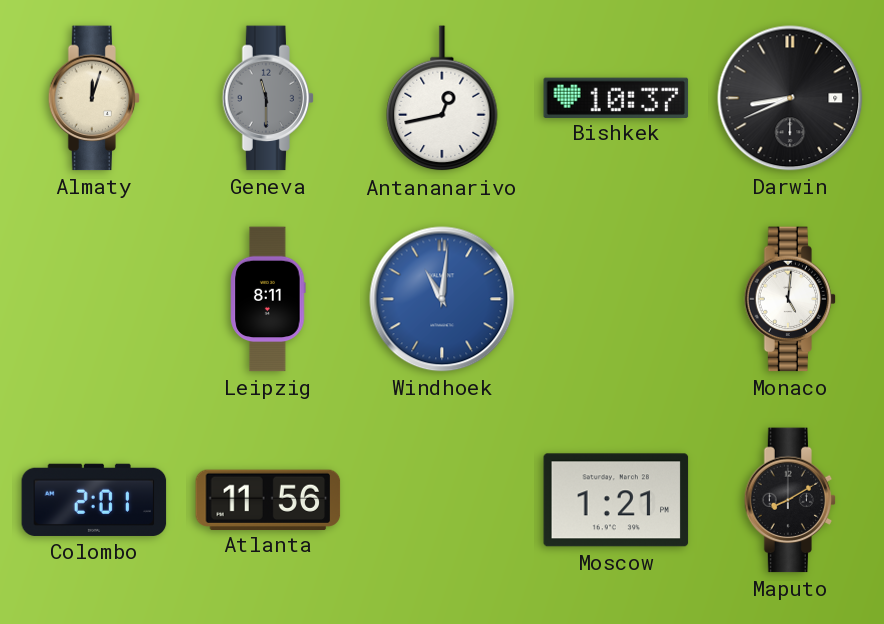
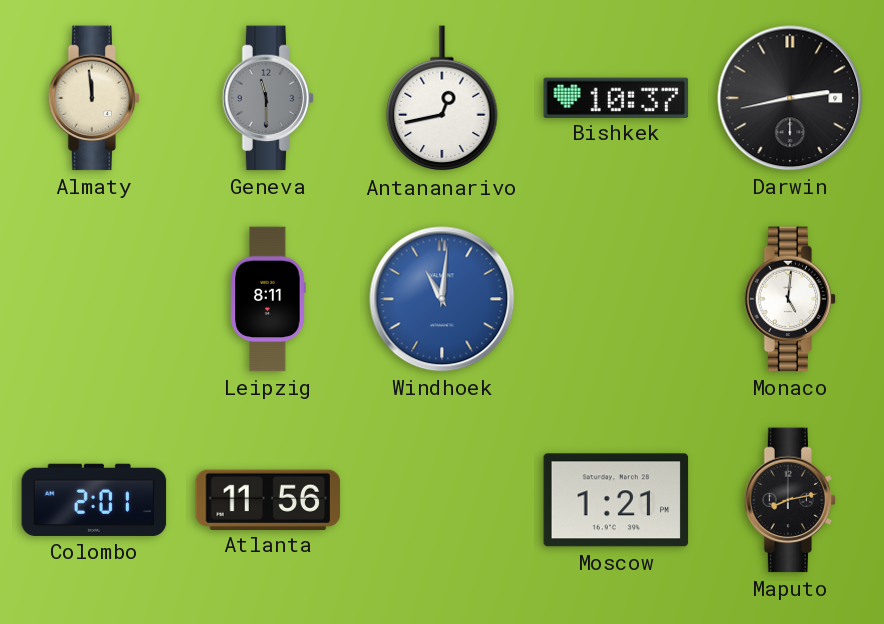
Almaty: 12:03 -> 11:59 (94, 98)
Darwin: 8:41 -> 2:43 (790, 98)
Maputo: 8:10 -> 8:13 (790, 500)
